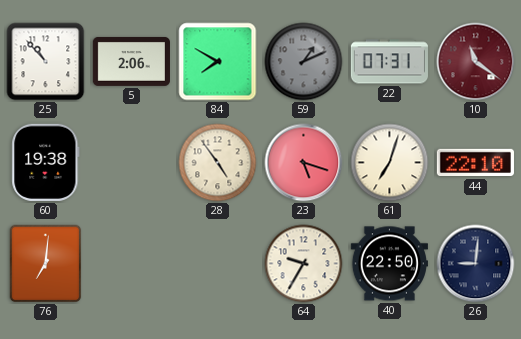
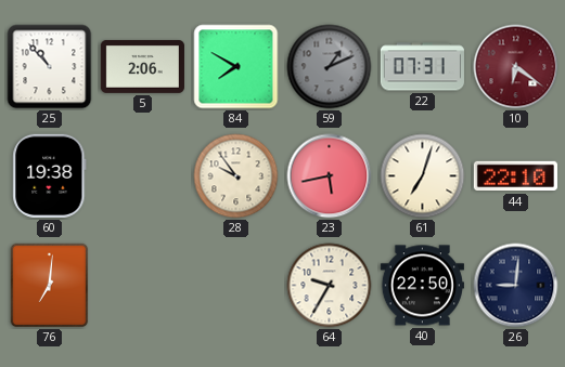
10: 11:21 -> 6:21 (516, 67)
28: 4:54 -> 9:54 (236, 176)
23: 5:18 -> 5:43 (330, 176)
